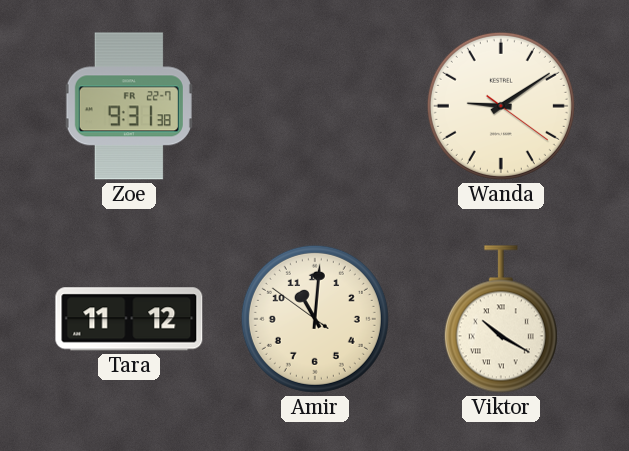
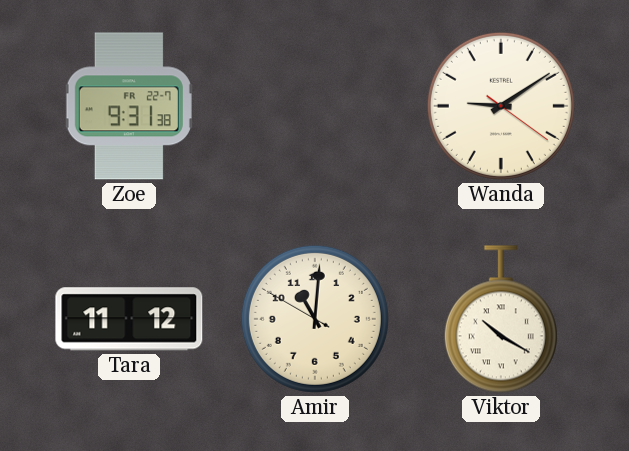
Amir: 11:00:51 -> 11:00:50 (315, 319)
